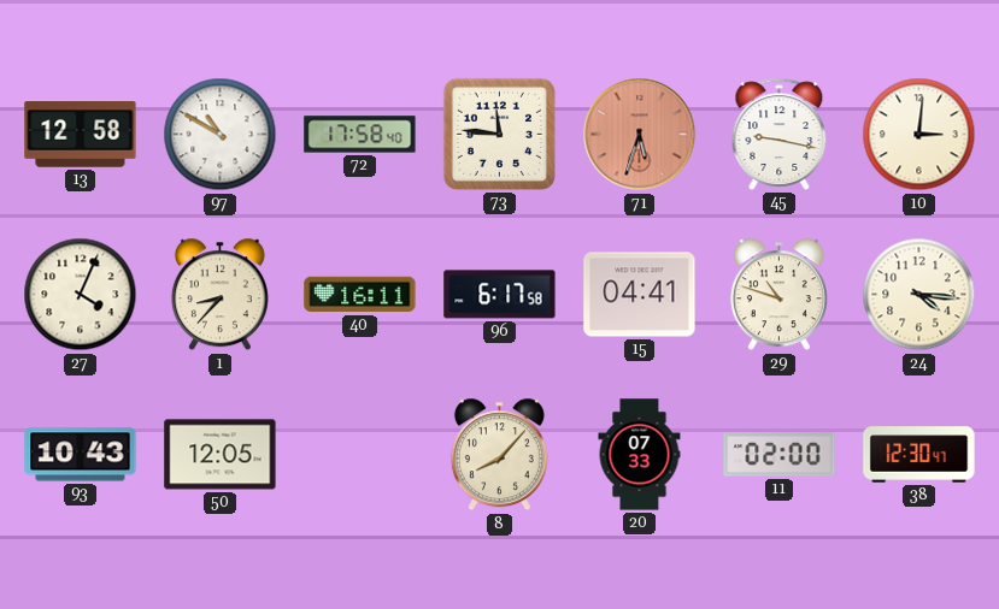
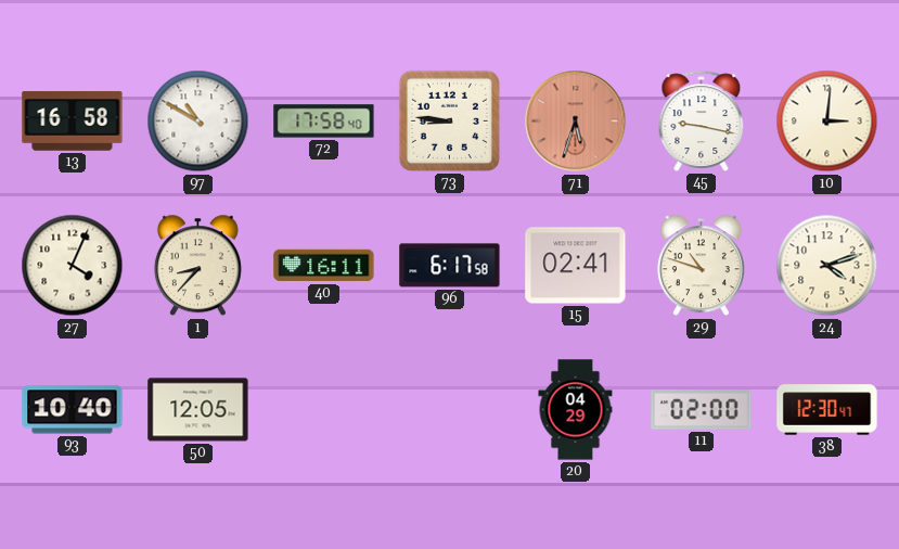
13: 12:58 -> 16:58 (73, 122)
73: 11:46 -> 8:46 (449, 120)
15: 04:41 -> 02:41 (576, 266)
24: 4:16 -> 4:12 (827, 266)
93: 10:43 -> 10:40 (73, 410)
8: 8:07 -> none (499, 455)
20: 07:33 -> 04:29 (576, 410)
